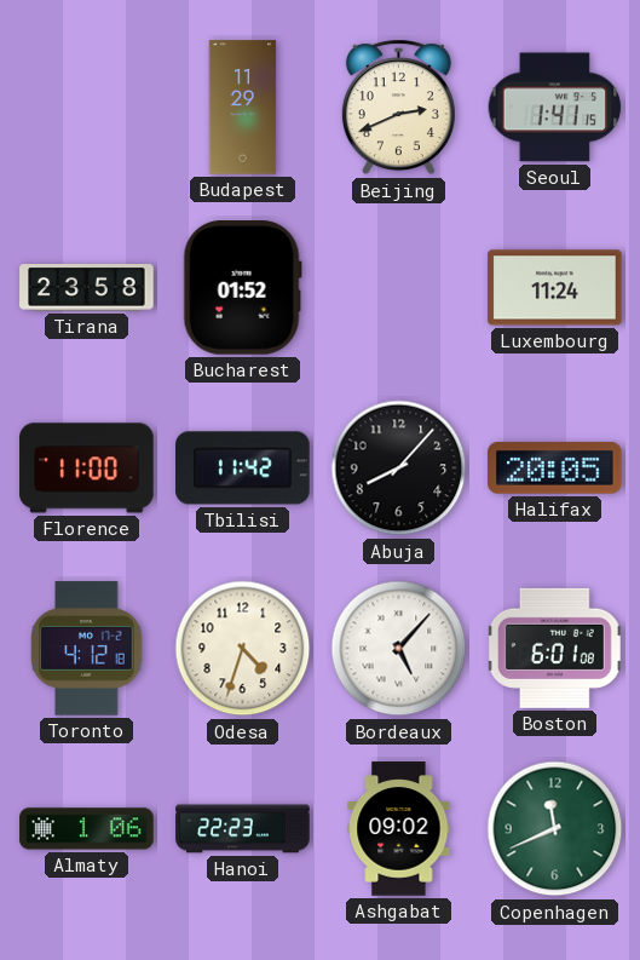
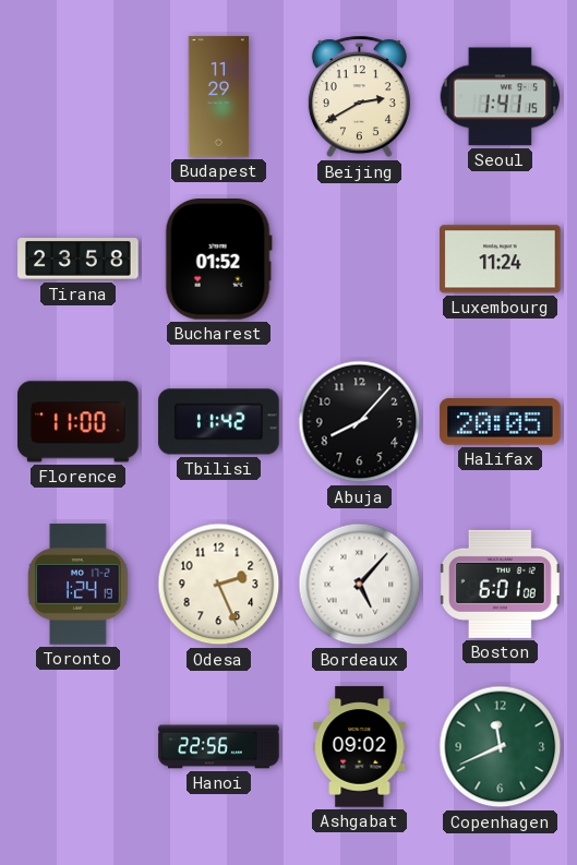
Beijing: 2:41 -> 2:40 (359, 97)
Toronto: 4:12 -> 1:24 (79, 585)
Odesa: 4:33 -> 2:26 (219, 585)
Almaty: 1:06 -> none (87, 829)
Hanoi: 22:23 -> 22:56 (219, 747)
